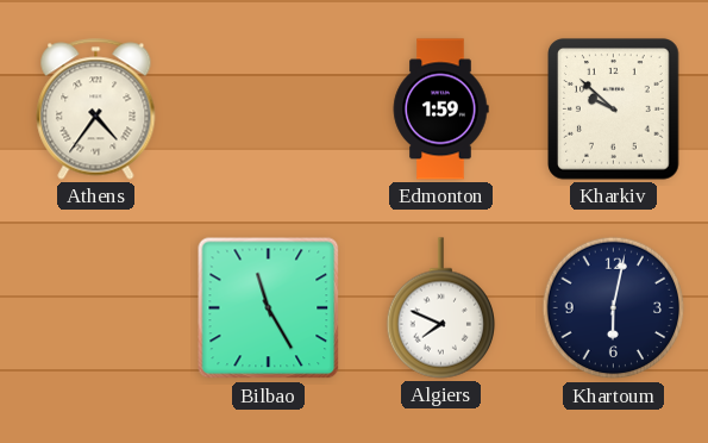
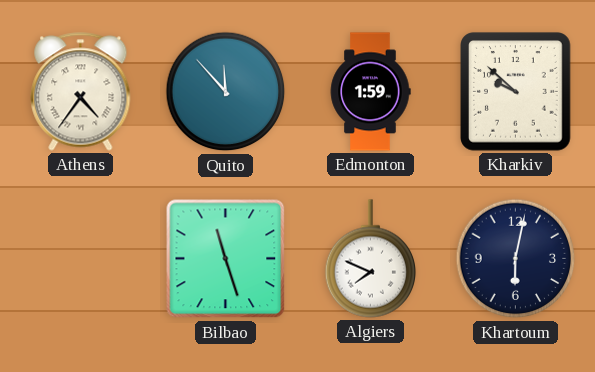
Quito: none -> 11:53 (226, 92)
Bilbao: 11:25 -> 11:27 (226, 259)
